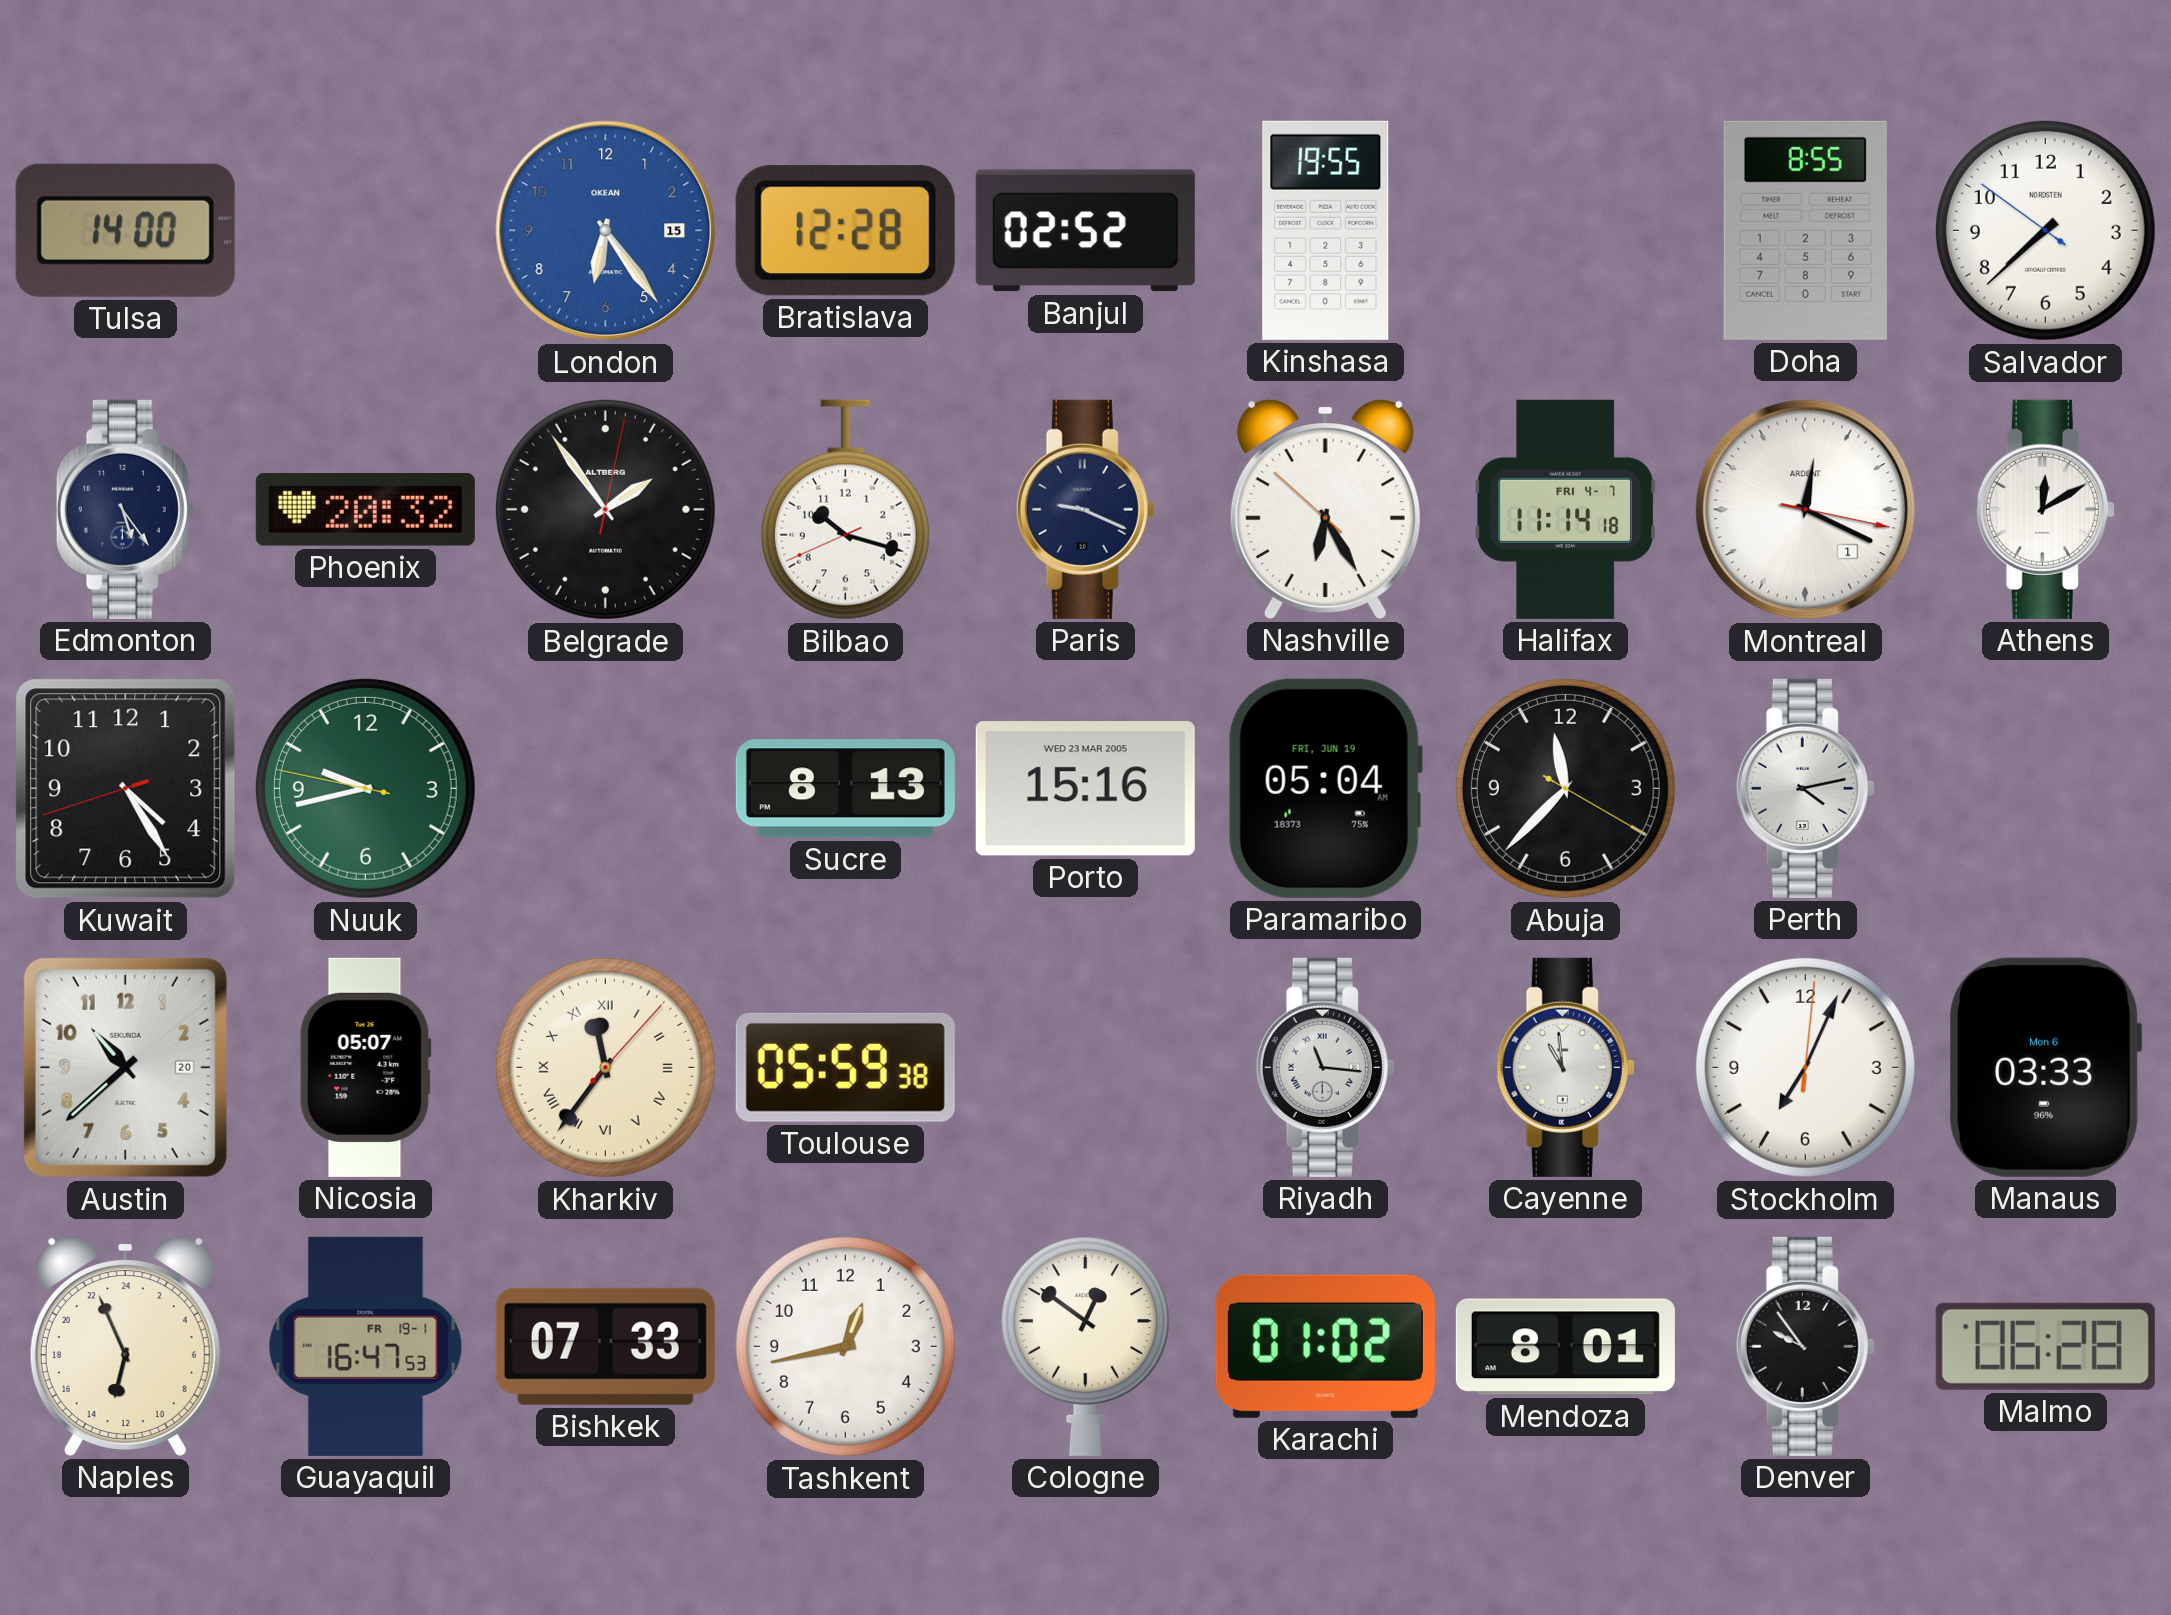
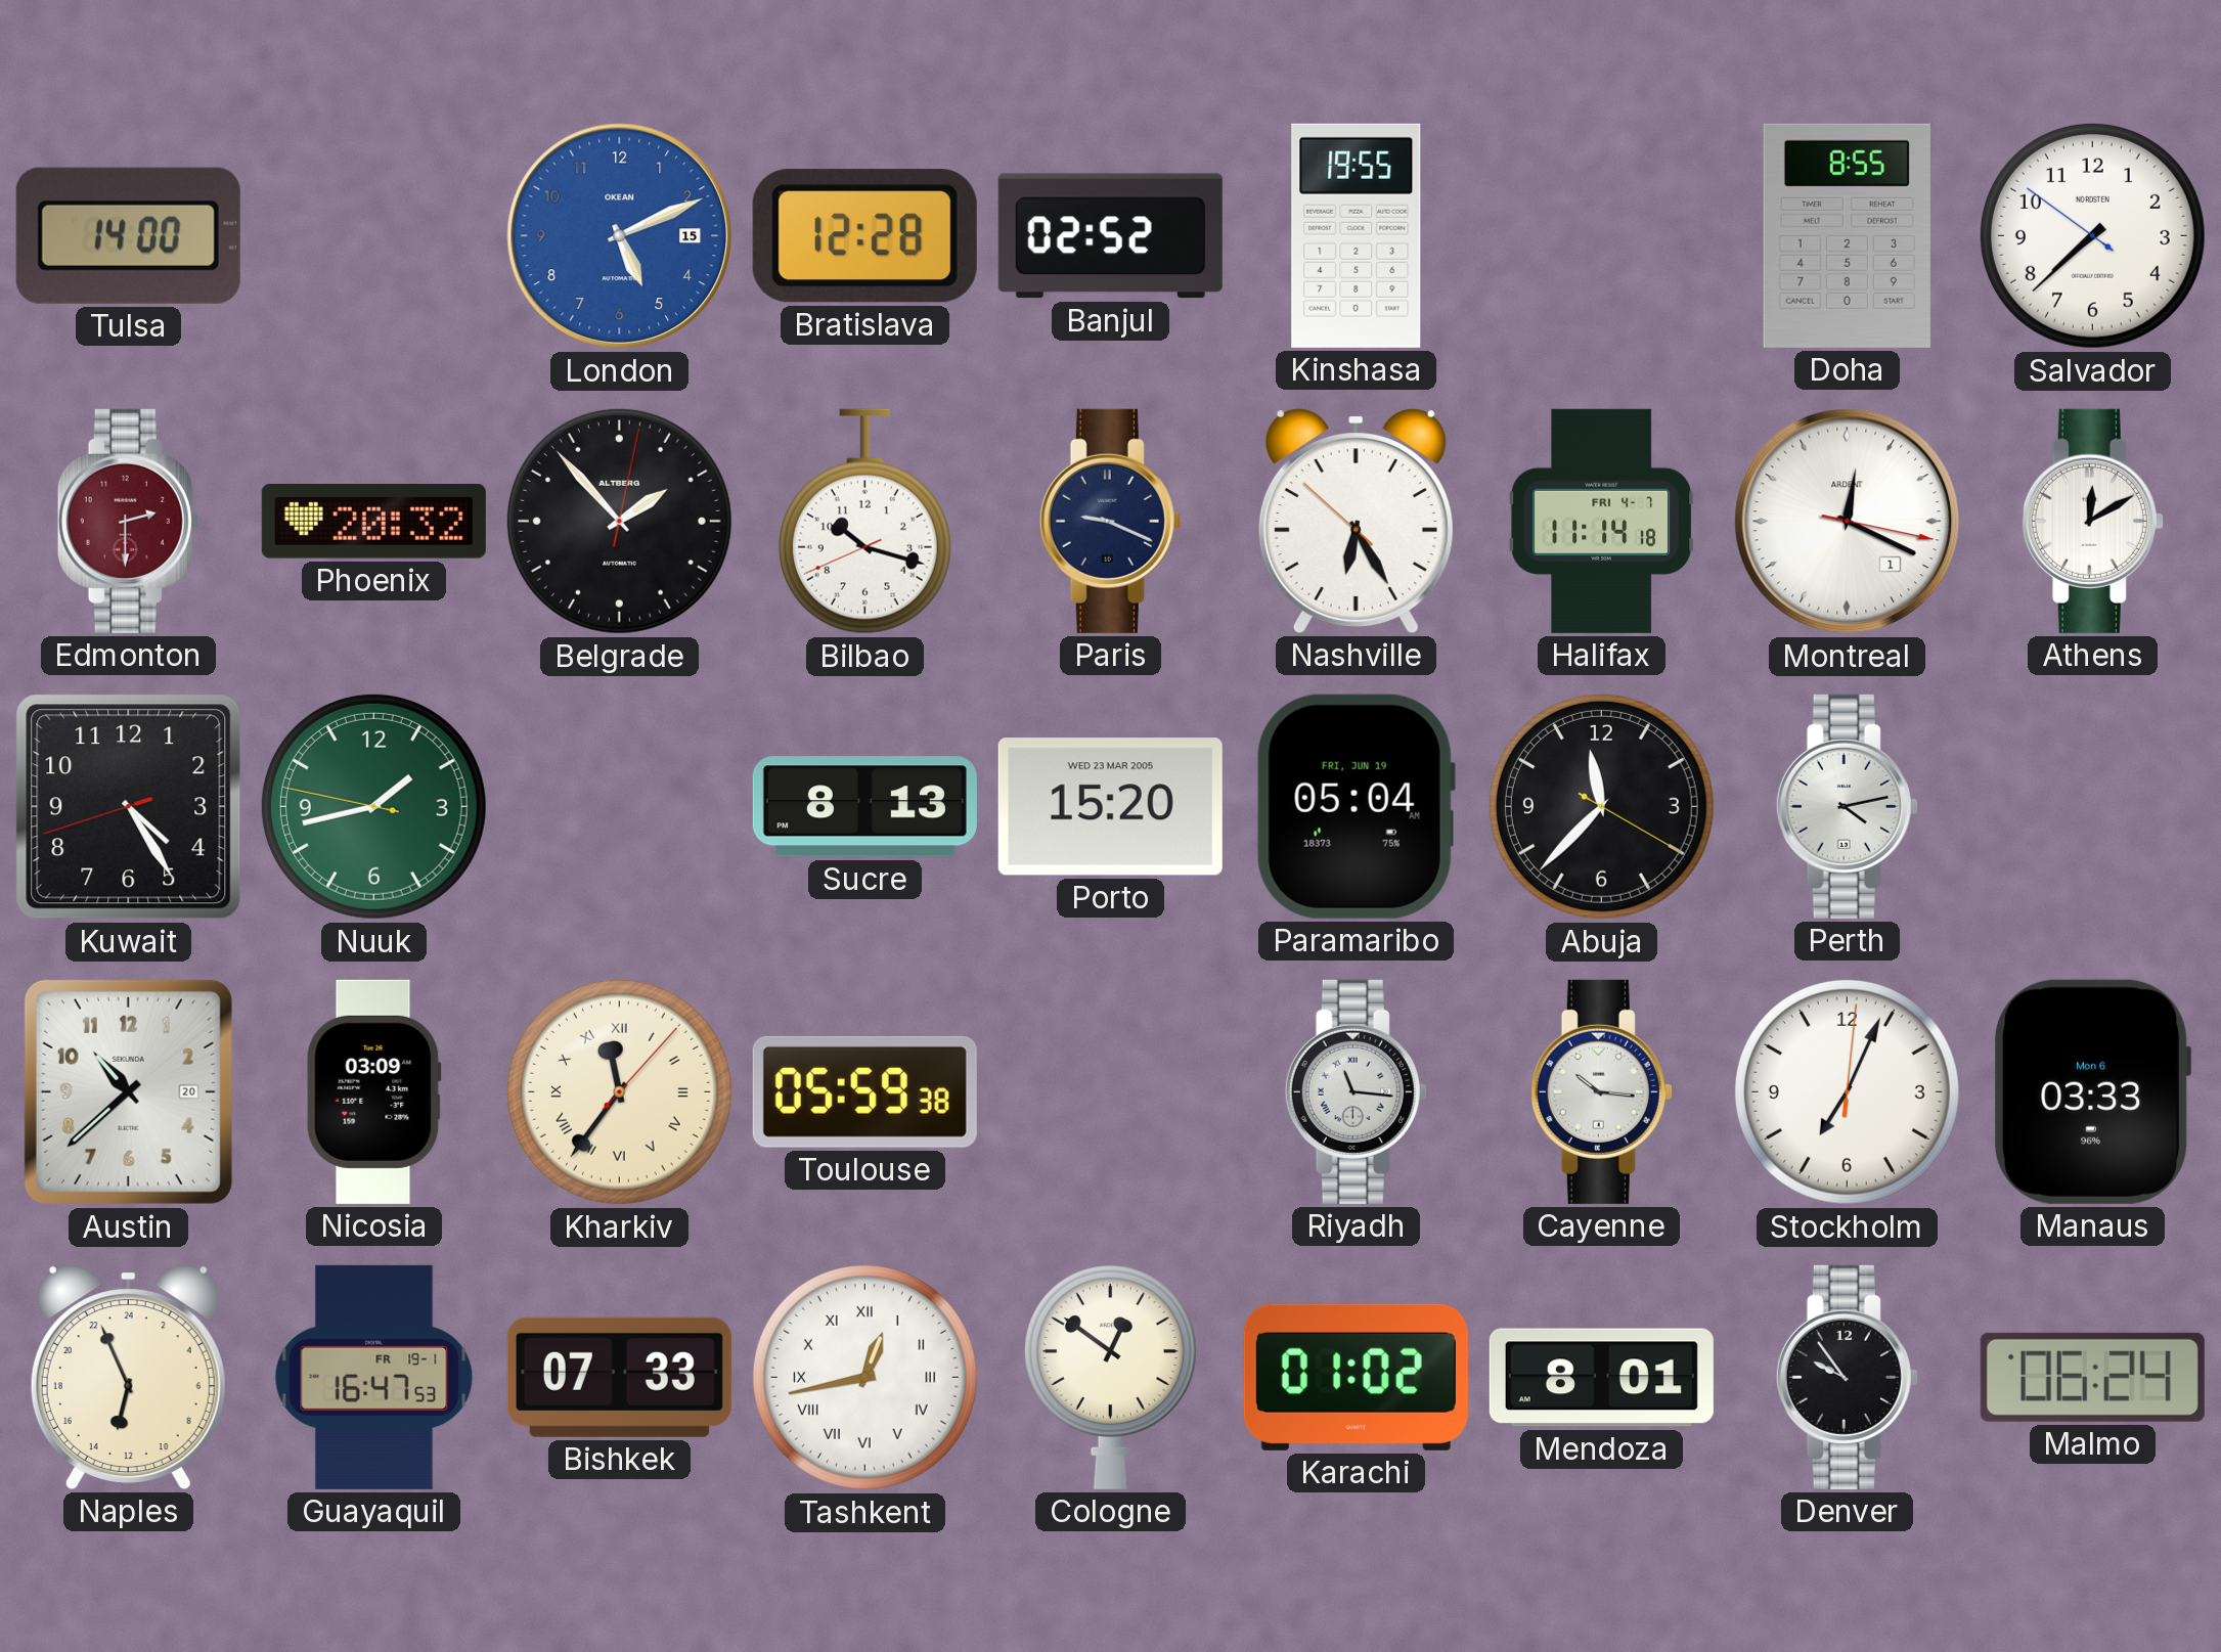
London: 6:24 -> 5:11 (620, 236)
Edmonton: 5:24 -> 2:30 (128, 521)
Edmonton dial: navy -> burgundy (128, 521)
Belgrade: 1:54 -> 1:53 (619, 521)
Nuuk: 9:42 -> 1:42 (373, 806)
Porto: 15:16 -> 15:20 (1110, 807)
Nicosia: 05:07 -> 03:09 (373, 1091)
Cayenne: 10:59 -> 10:16 (1601, 1091)
Tashkent numerals: Arabic -> Roman (864, 1377)
Malmo: 06:28 -> 06:24 (2092, 1377)
